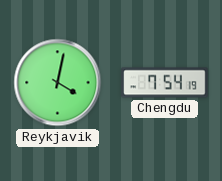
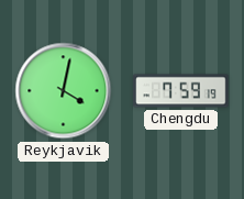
Chengdu: 7:54 -> 7:59 (181, 91)
